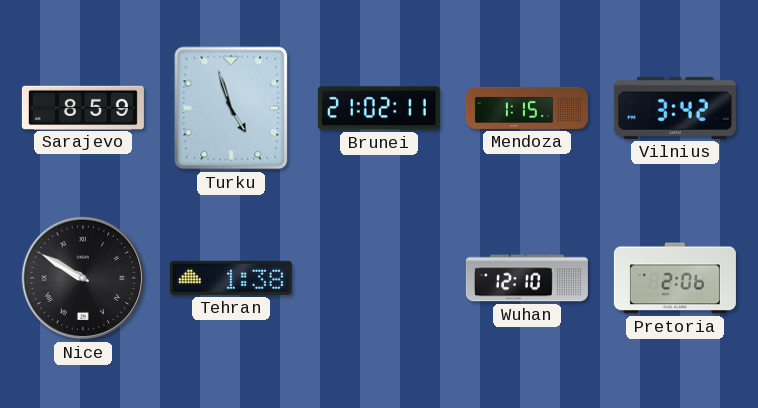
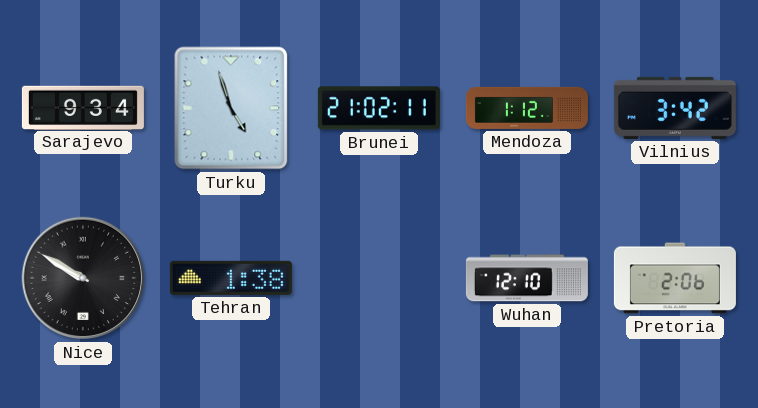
Sarajevo: 8:59 -> 9:34 (83, 107)
Mendoza: 1:15 -> 1:12 (527, 108)
